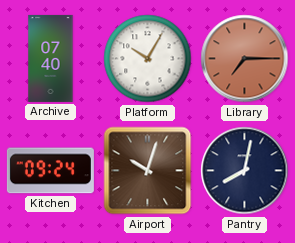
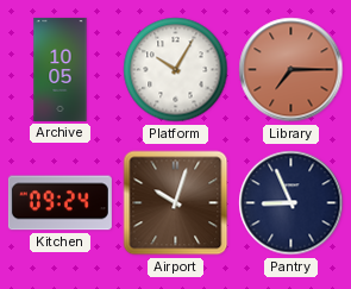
Archive: 07:40 -> 10:05 (61, 69)
Pantry: 8:02 -> 8:56 (292, 203)
